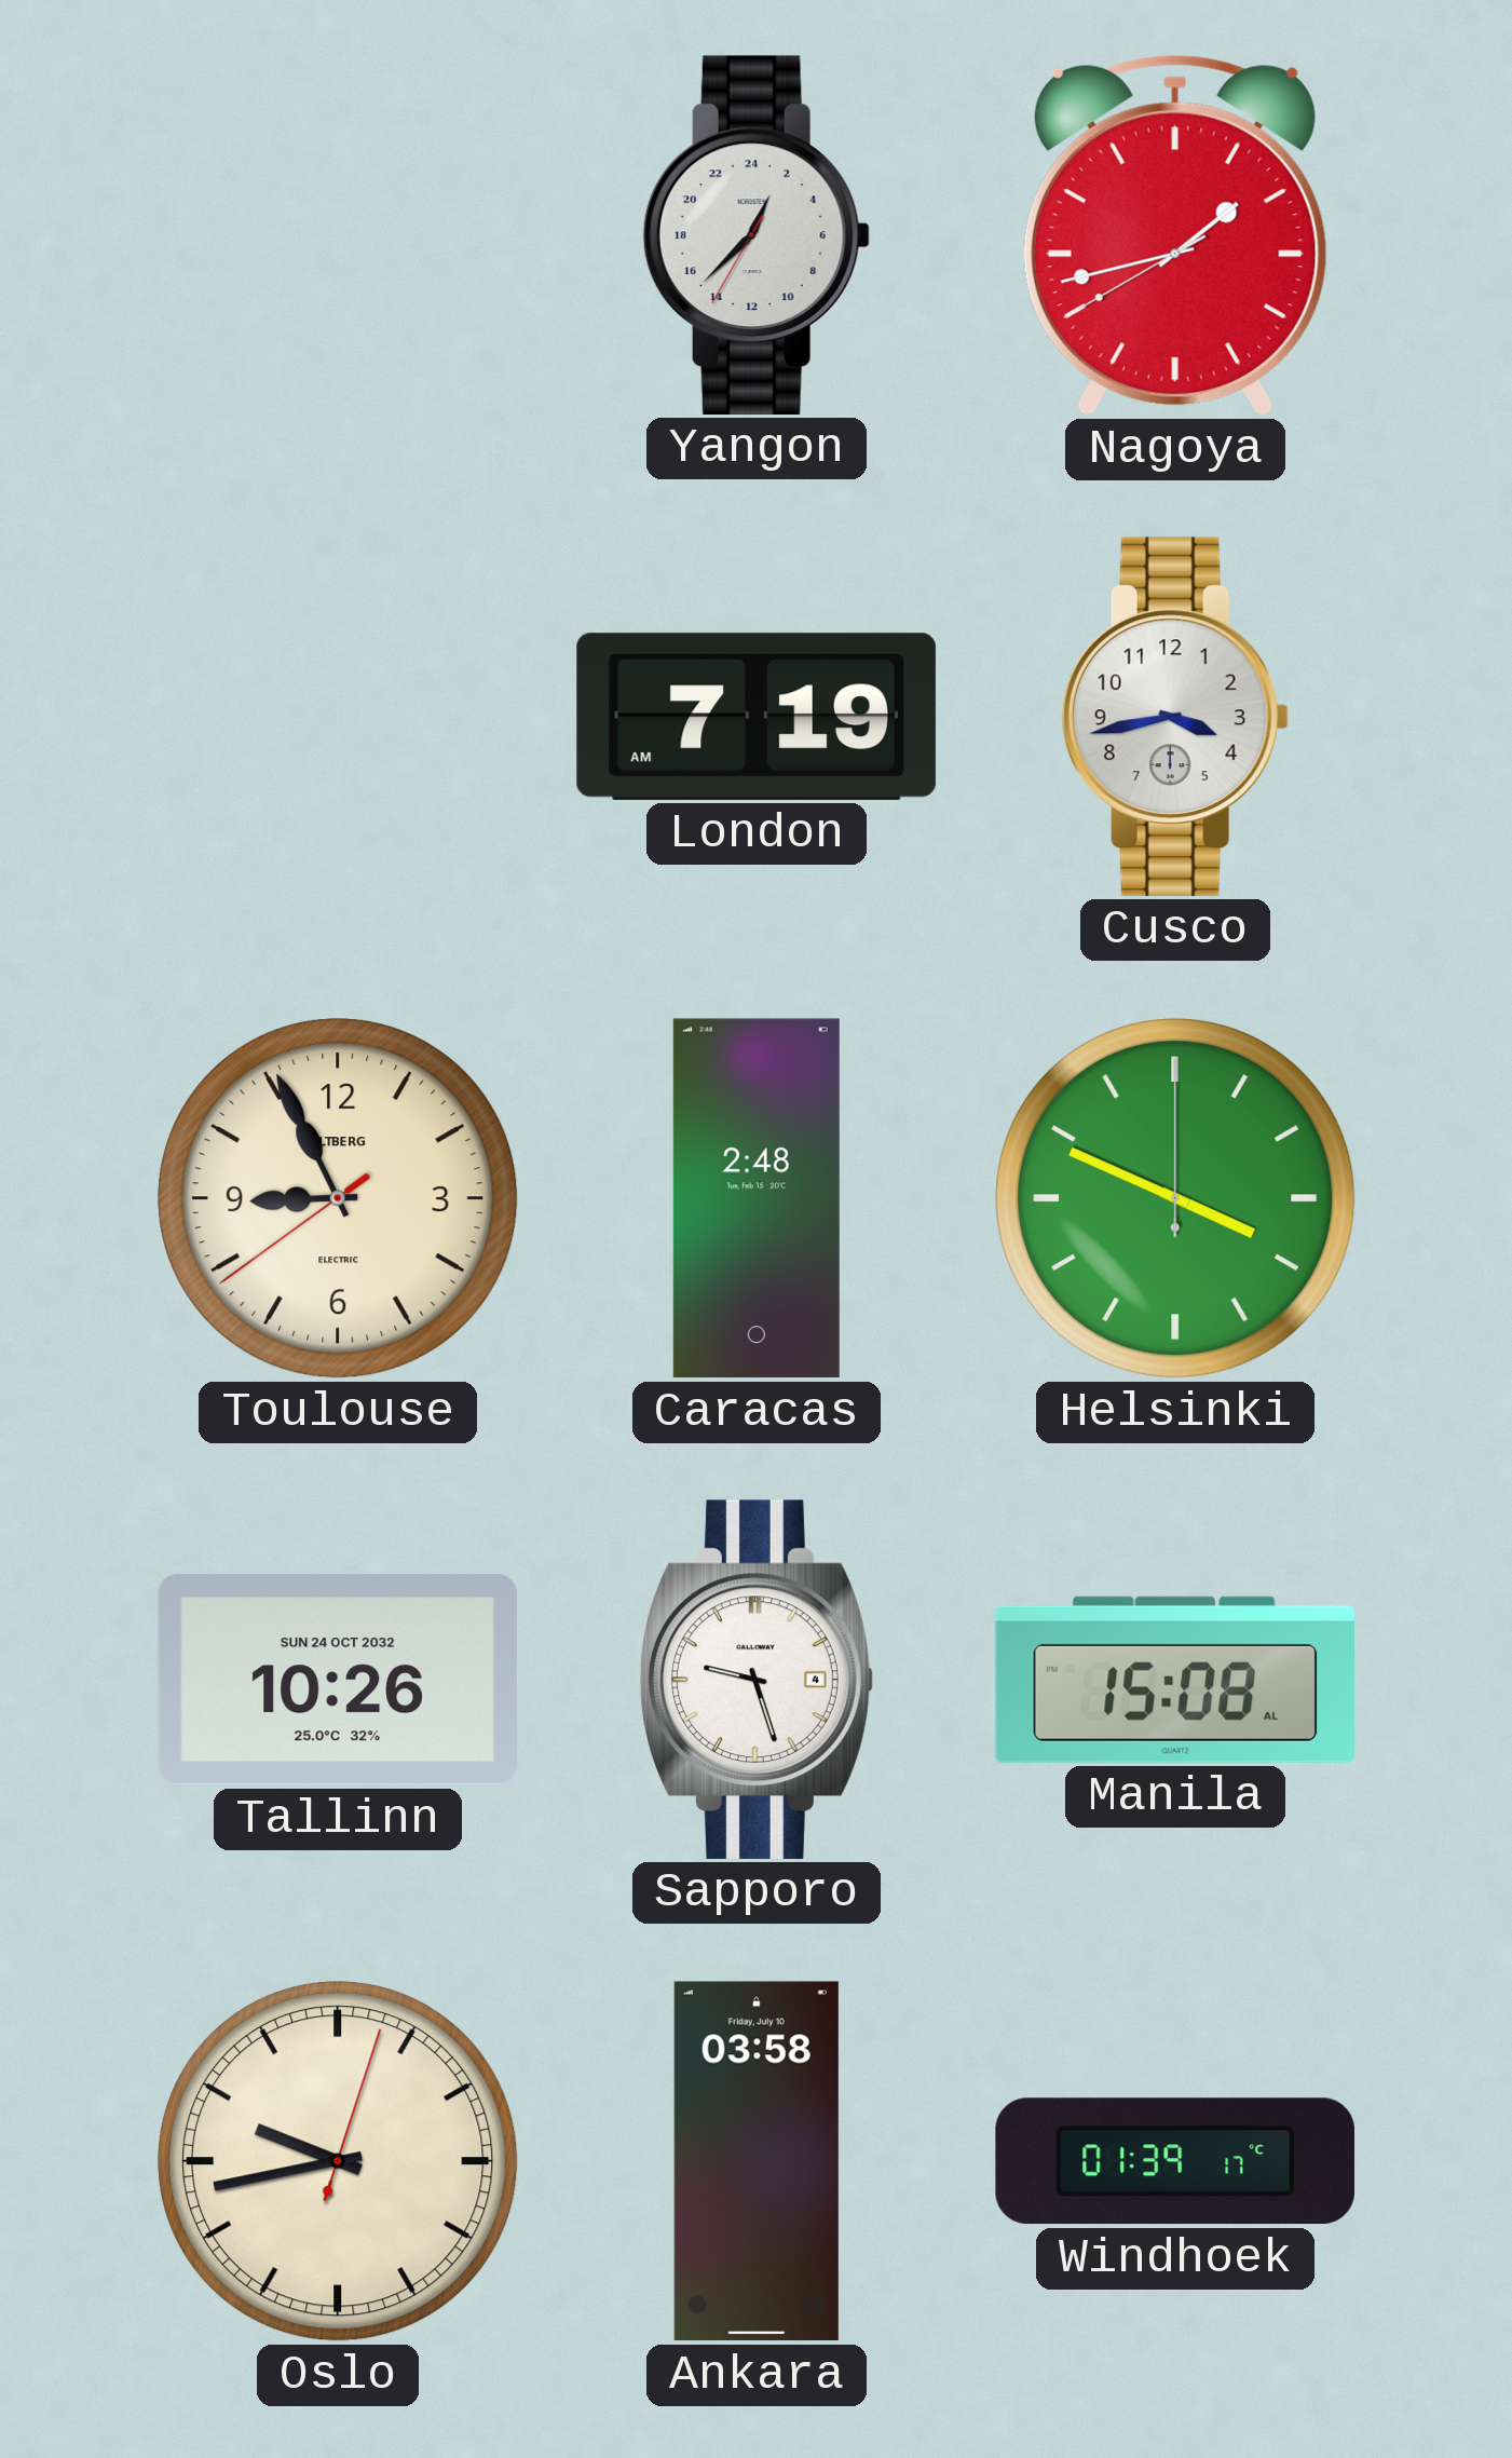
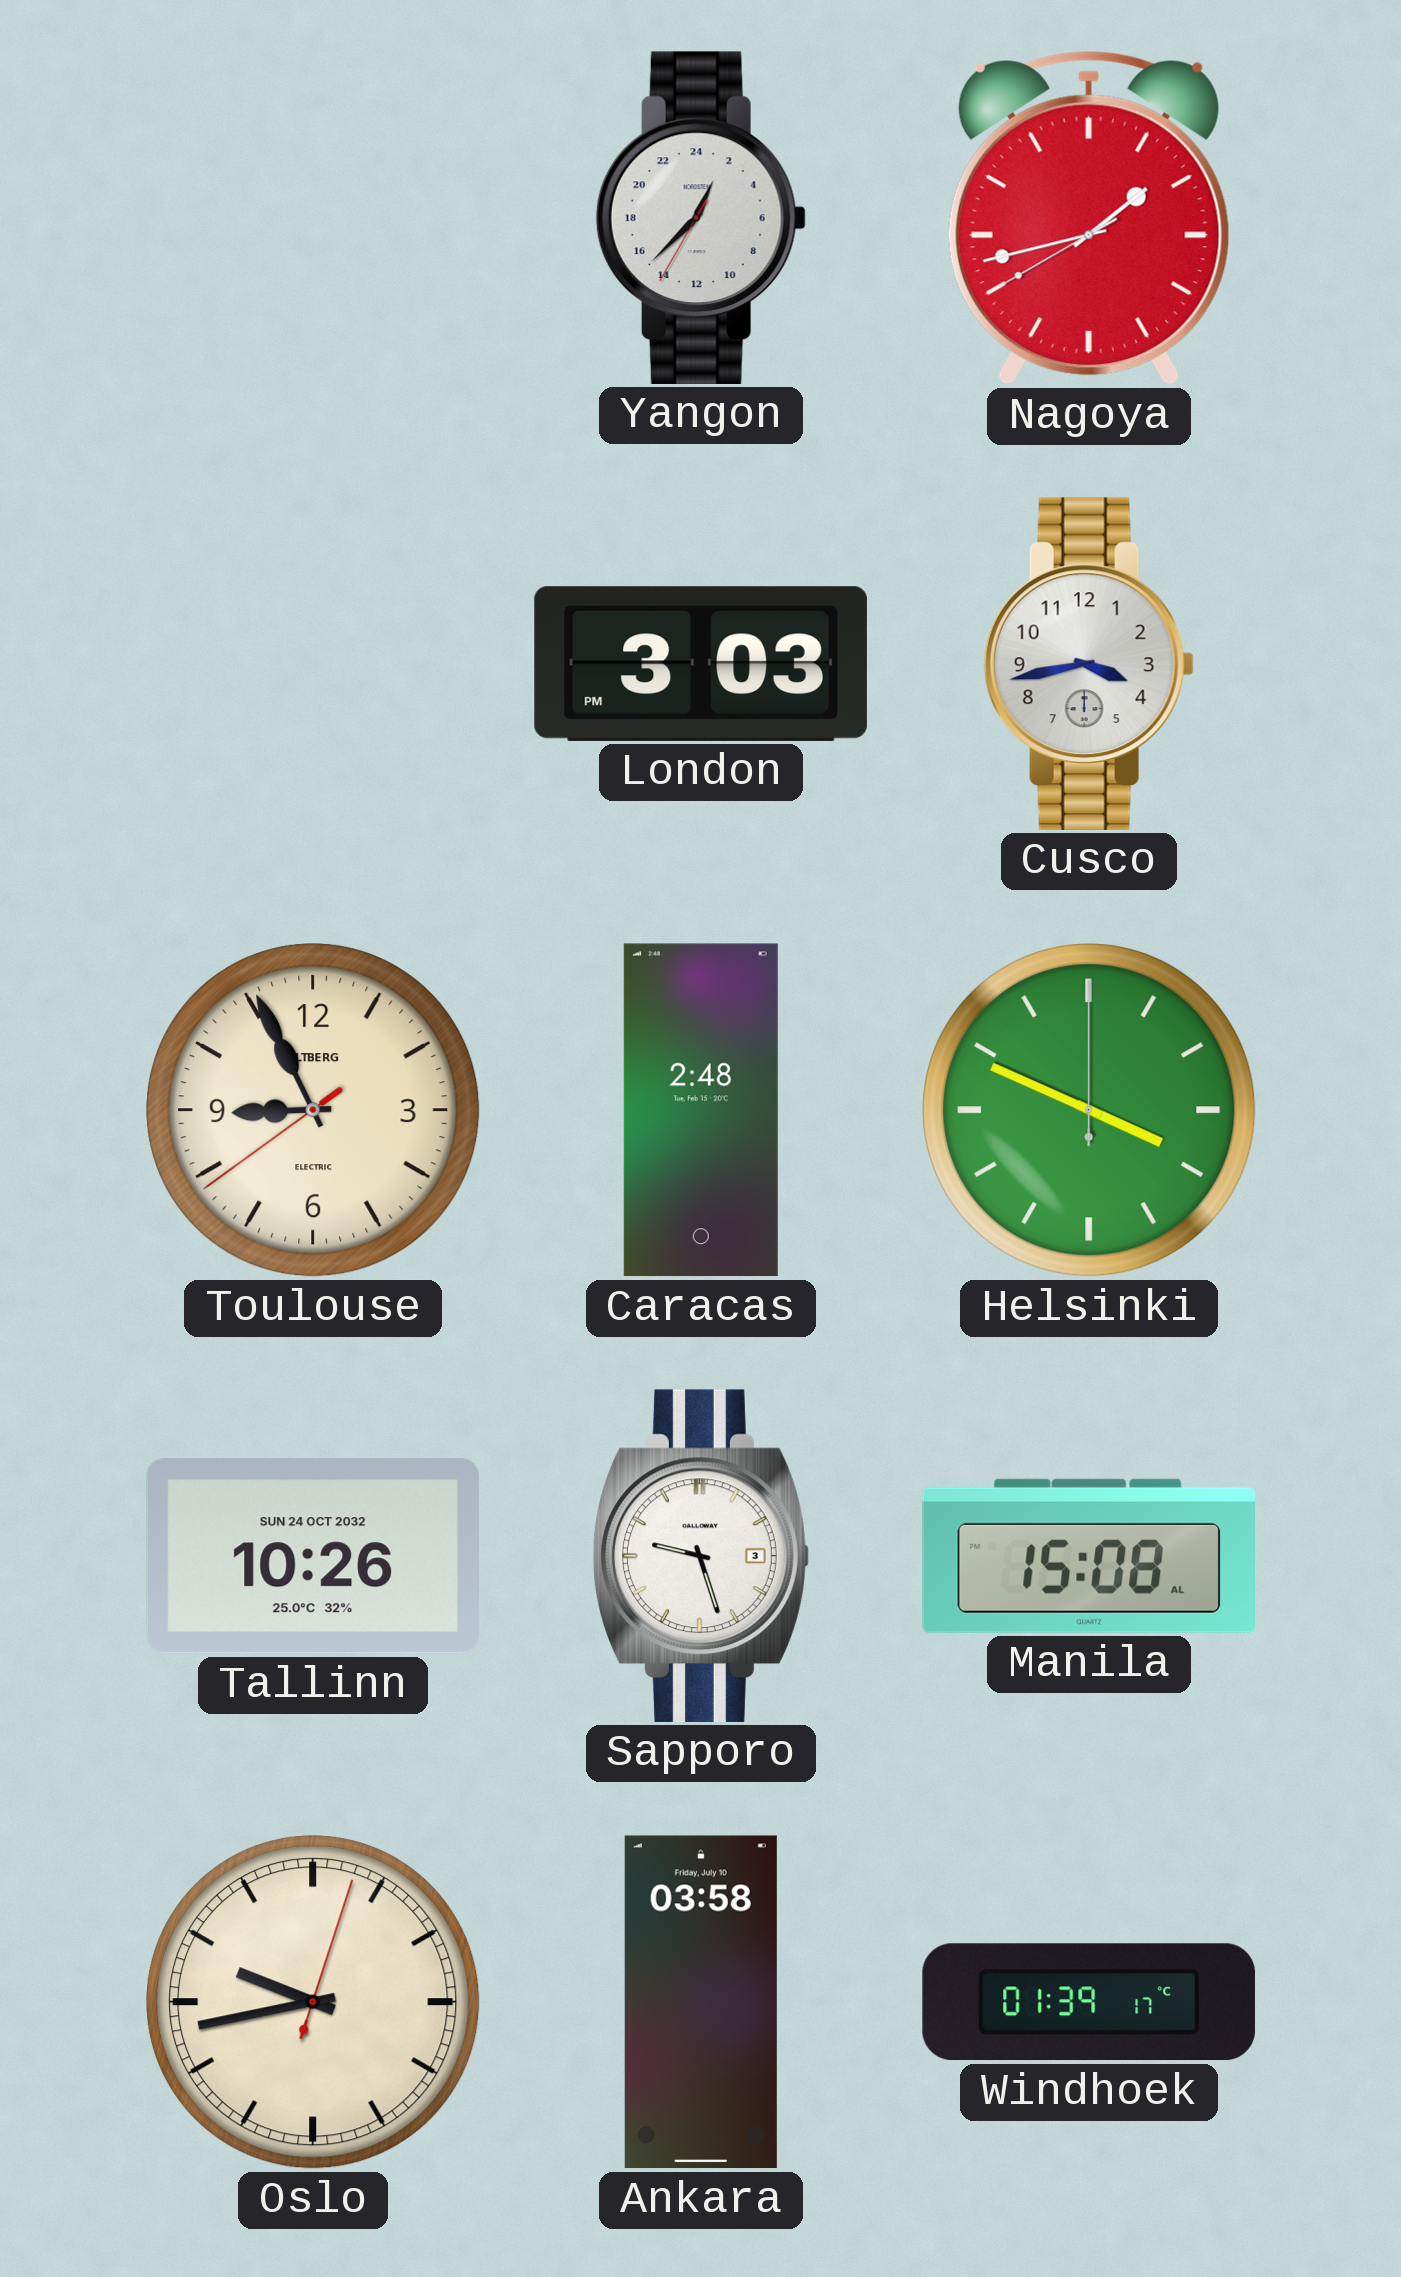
London: 7:19 -> 3:03 (701, 664)
Sapporo date: 4 -> 3 (701, 1556)
